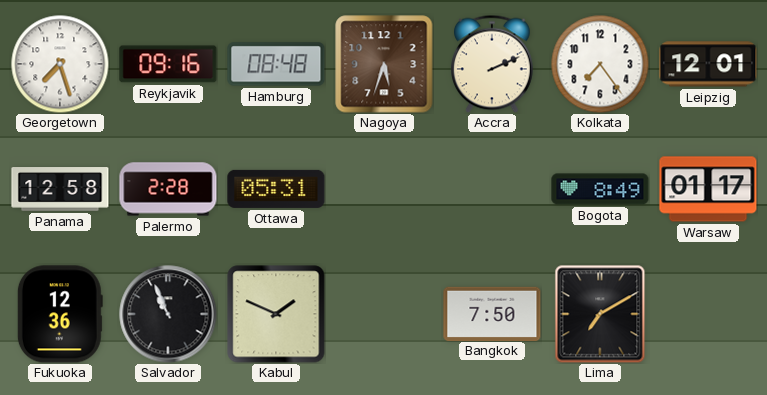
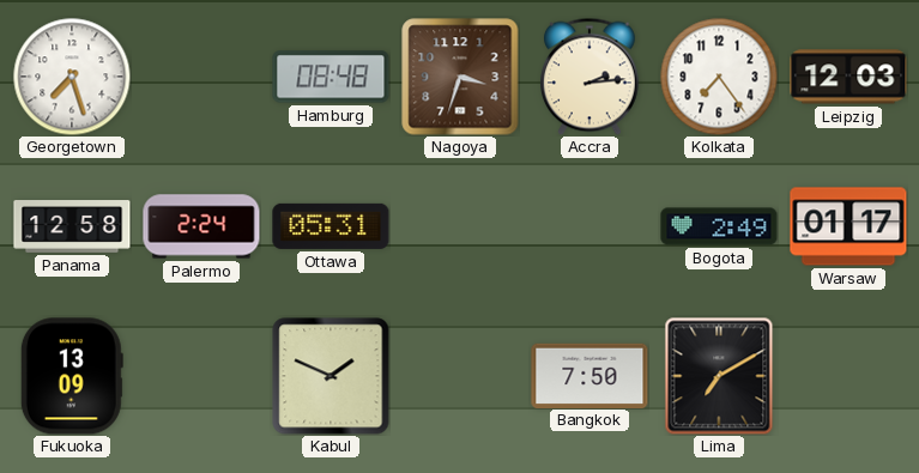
Reykjavik: 09:16 -> none (168, 64)
Nagoya: 5:33 -> 3:33 (460, 77)
Accra: 2:11 -> 2:14 (591, 77)
Leipzig: 12:01 -> 12:03 (848, 77)
Palermo: 2:28 -> 2:24 (201, 226)
Bogota: 8:49 -> 2:49 (719, 226)
Fukuoka: 12:36 -> 13:09 (72, 376)
Salvador: 10:56 -> none (168, 314)
